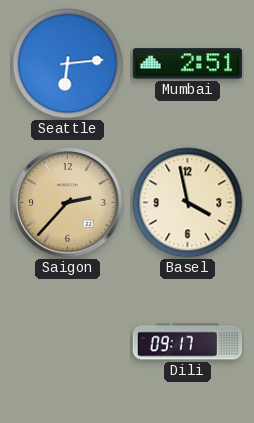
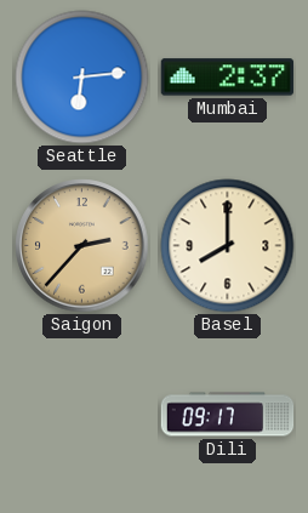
Mumbai: 2:51 -> 2:37 (228, 78)
Basel: 3:58 -> 8:00 (228, 246)
